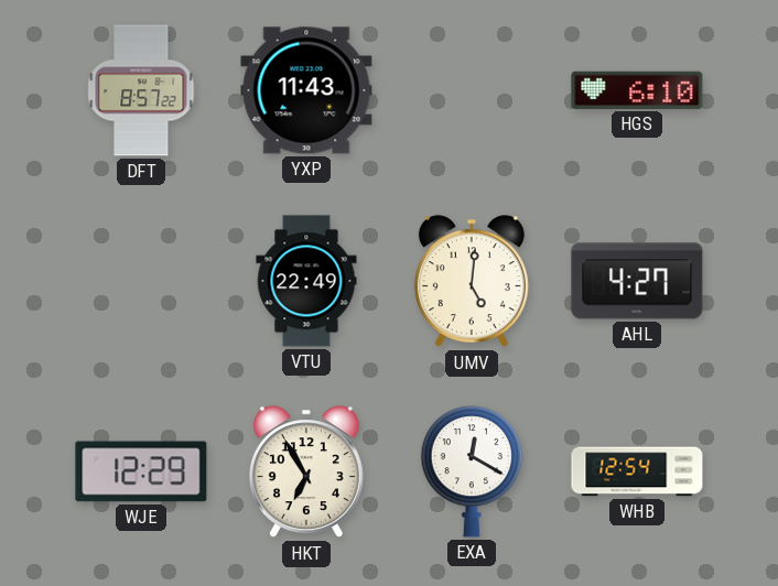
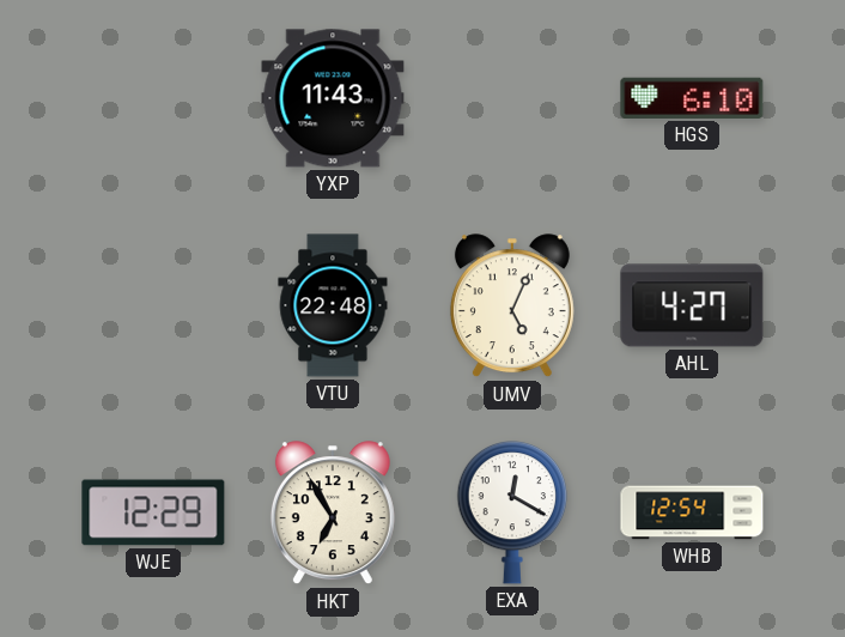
DFT: 8:57 -> none (141, 90)
VTU: 22:49 -> 22:48 (333, 305)
UMV: 5:01 -> 5:04 (512, 307)
